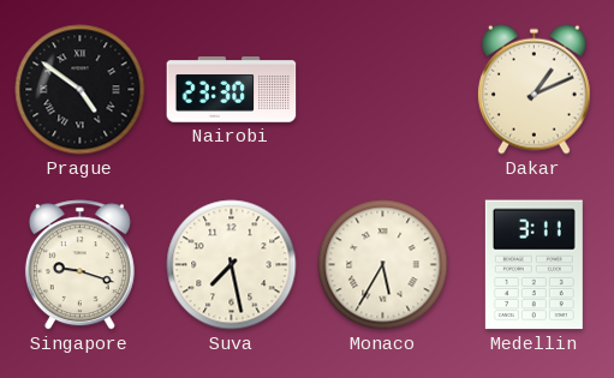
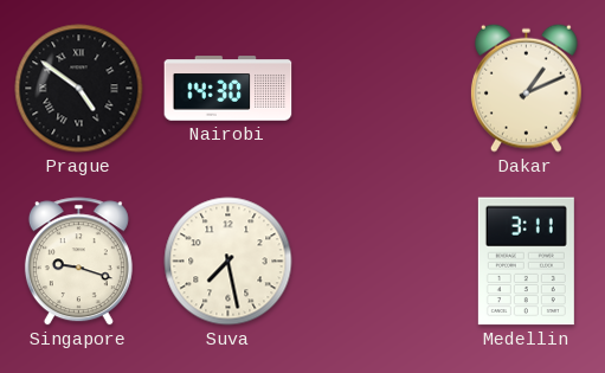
Nairobi: 23:30 -> 14:30 (229, 89)
Monaco: 5:35 -> none (383, 265)
